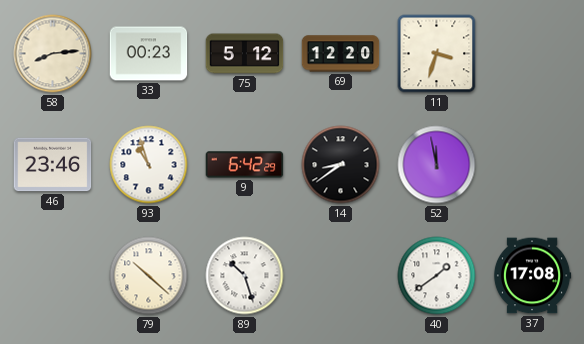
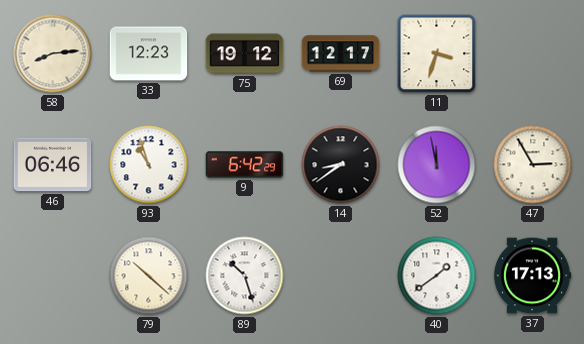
33: 00:23 -> 12:23 (149, 54)
75: 5:12 -> 19:12 (245, 54)
69: 12:20 -> 12:17 (341, 54)
46: 23:46 -> 06:46 (53, 165)
47: none -> 2:55 (533, 165)
37: 17:08 -> 17:13 (532, 276)
